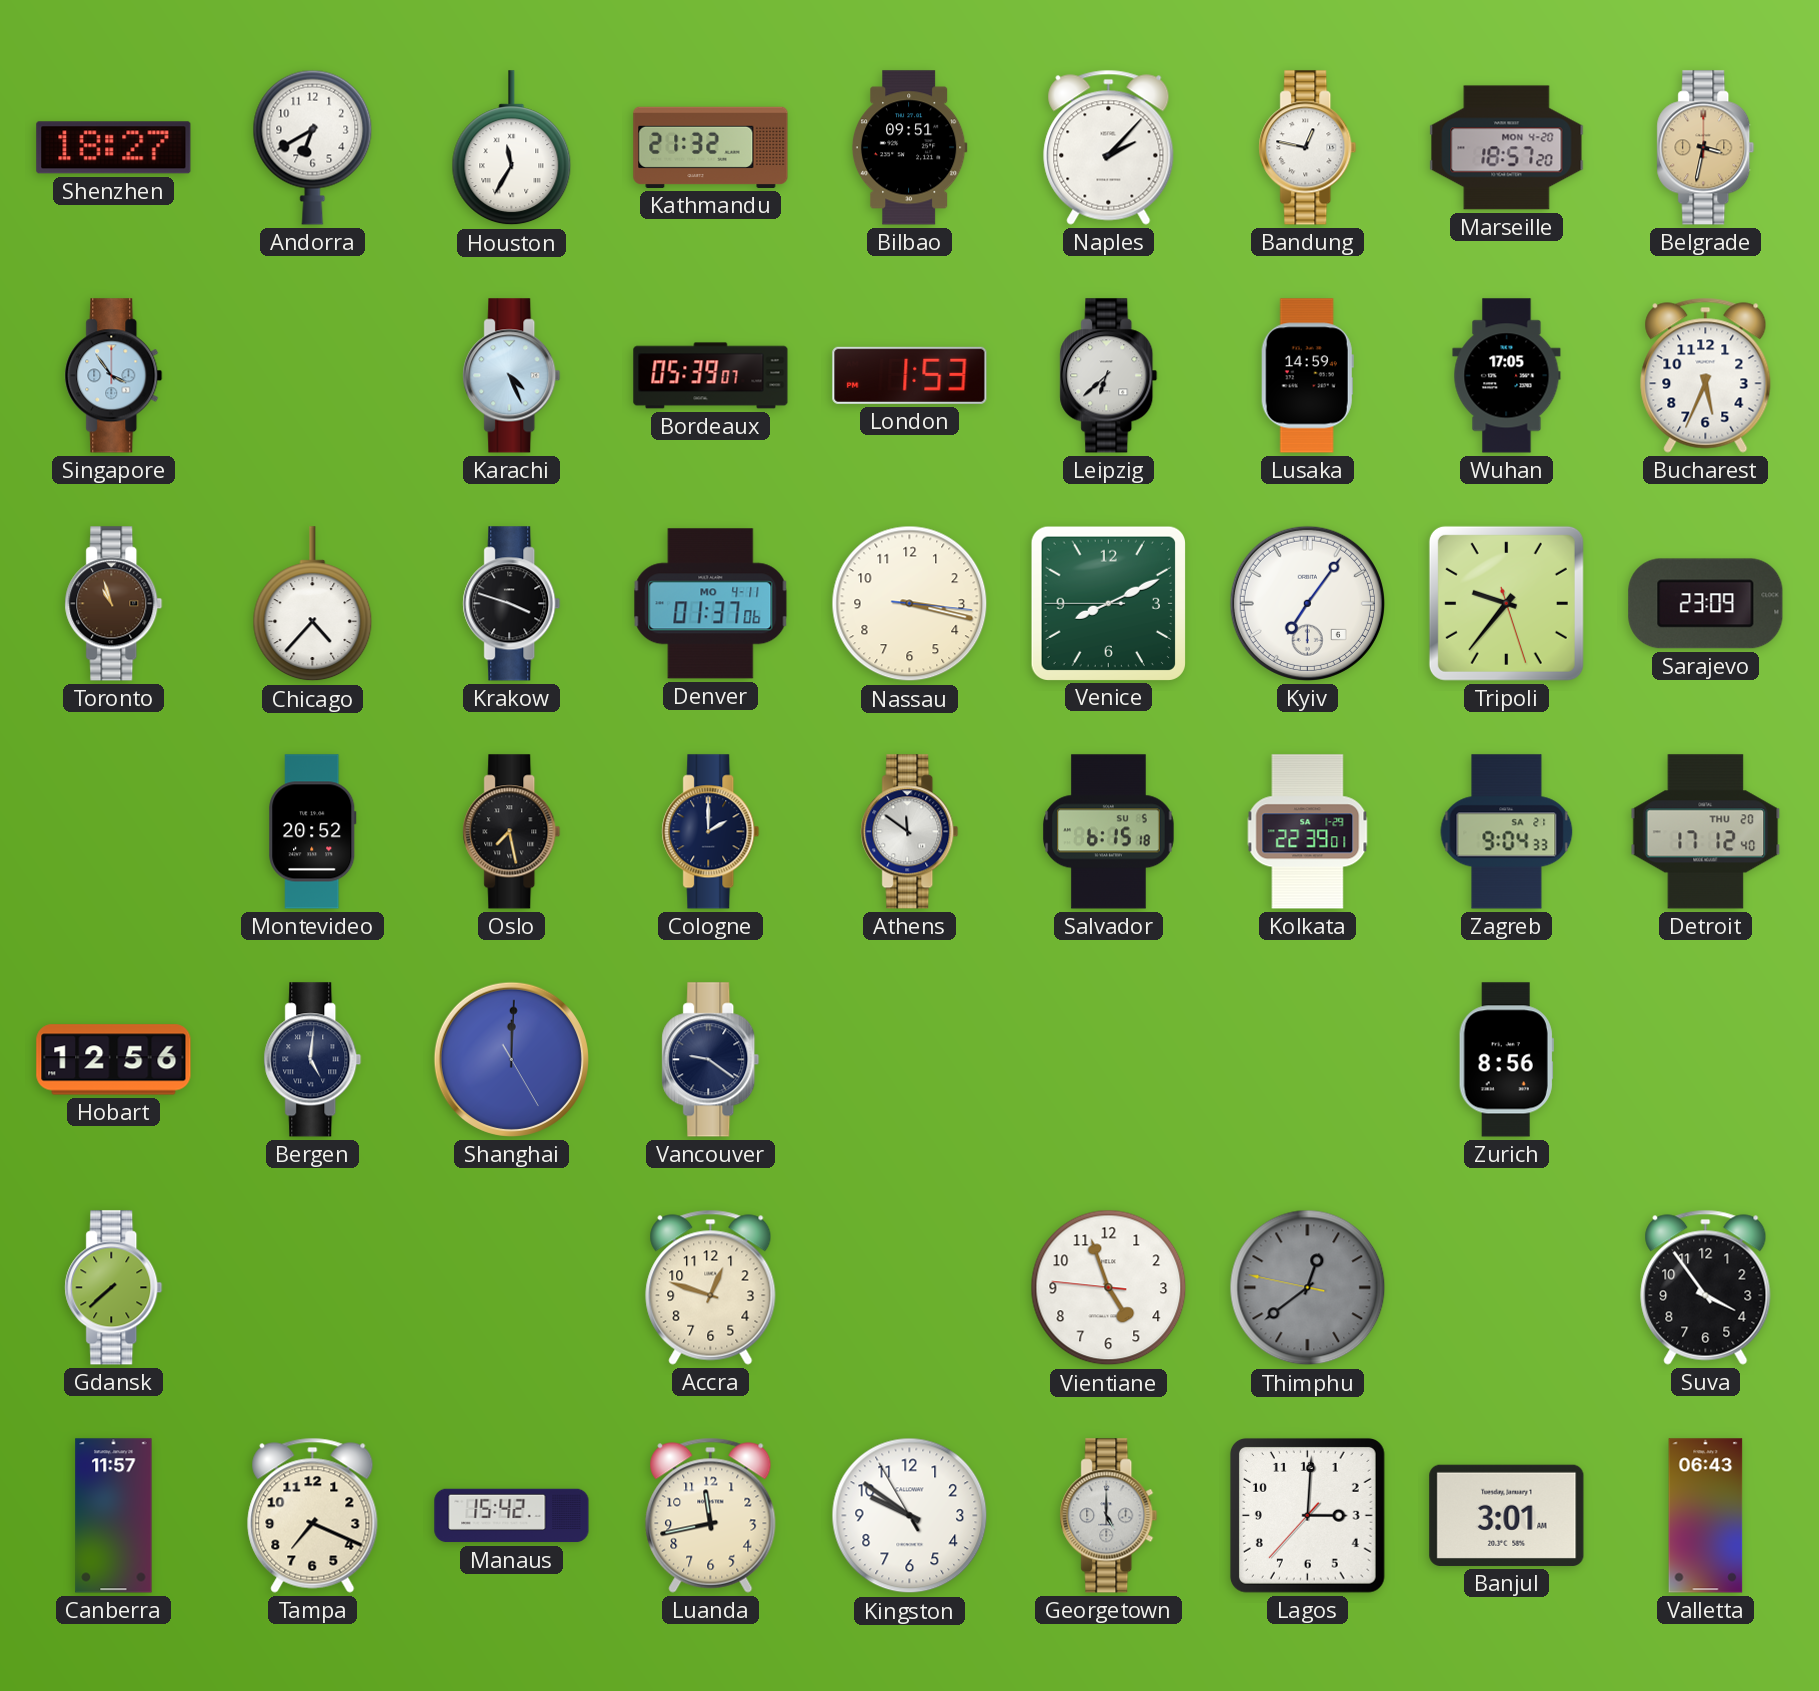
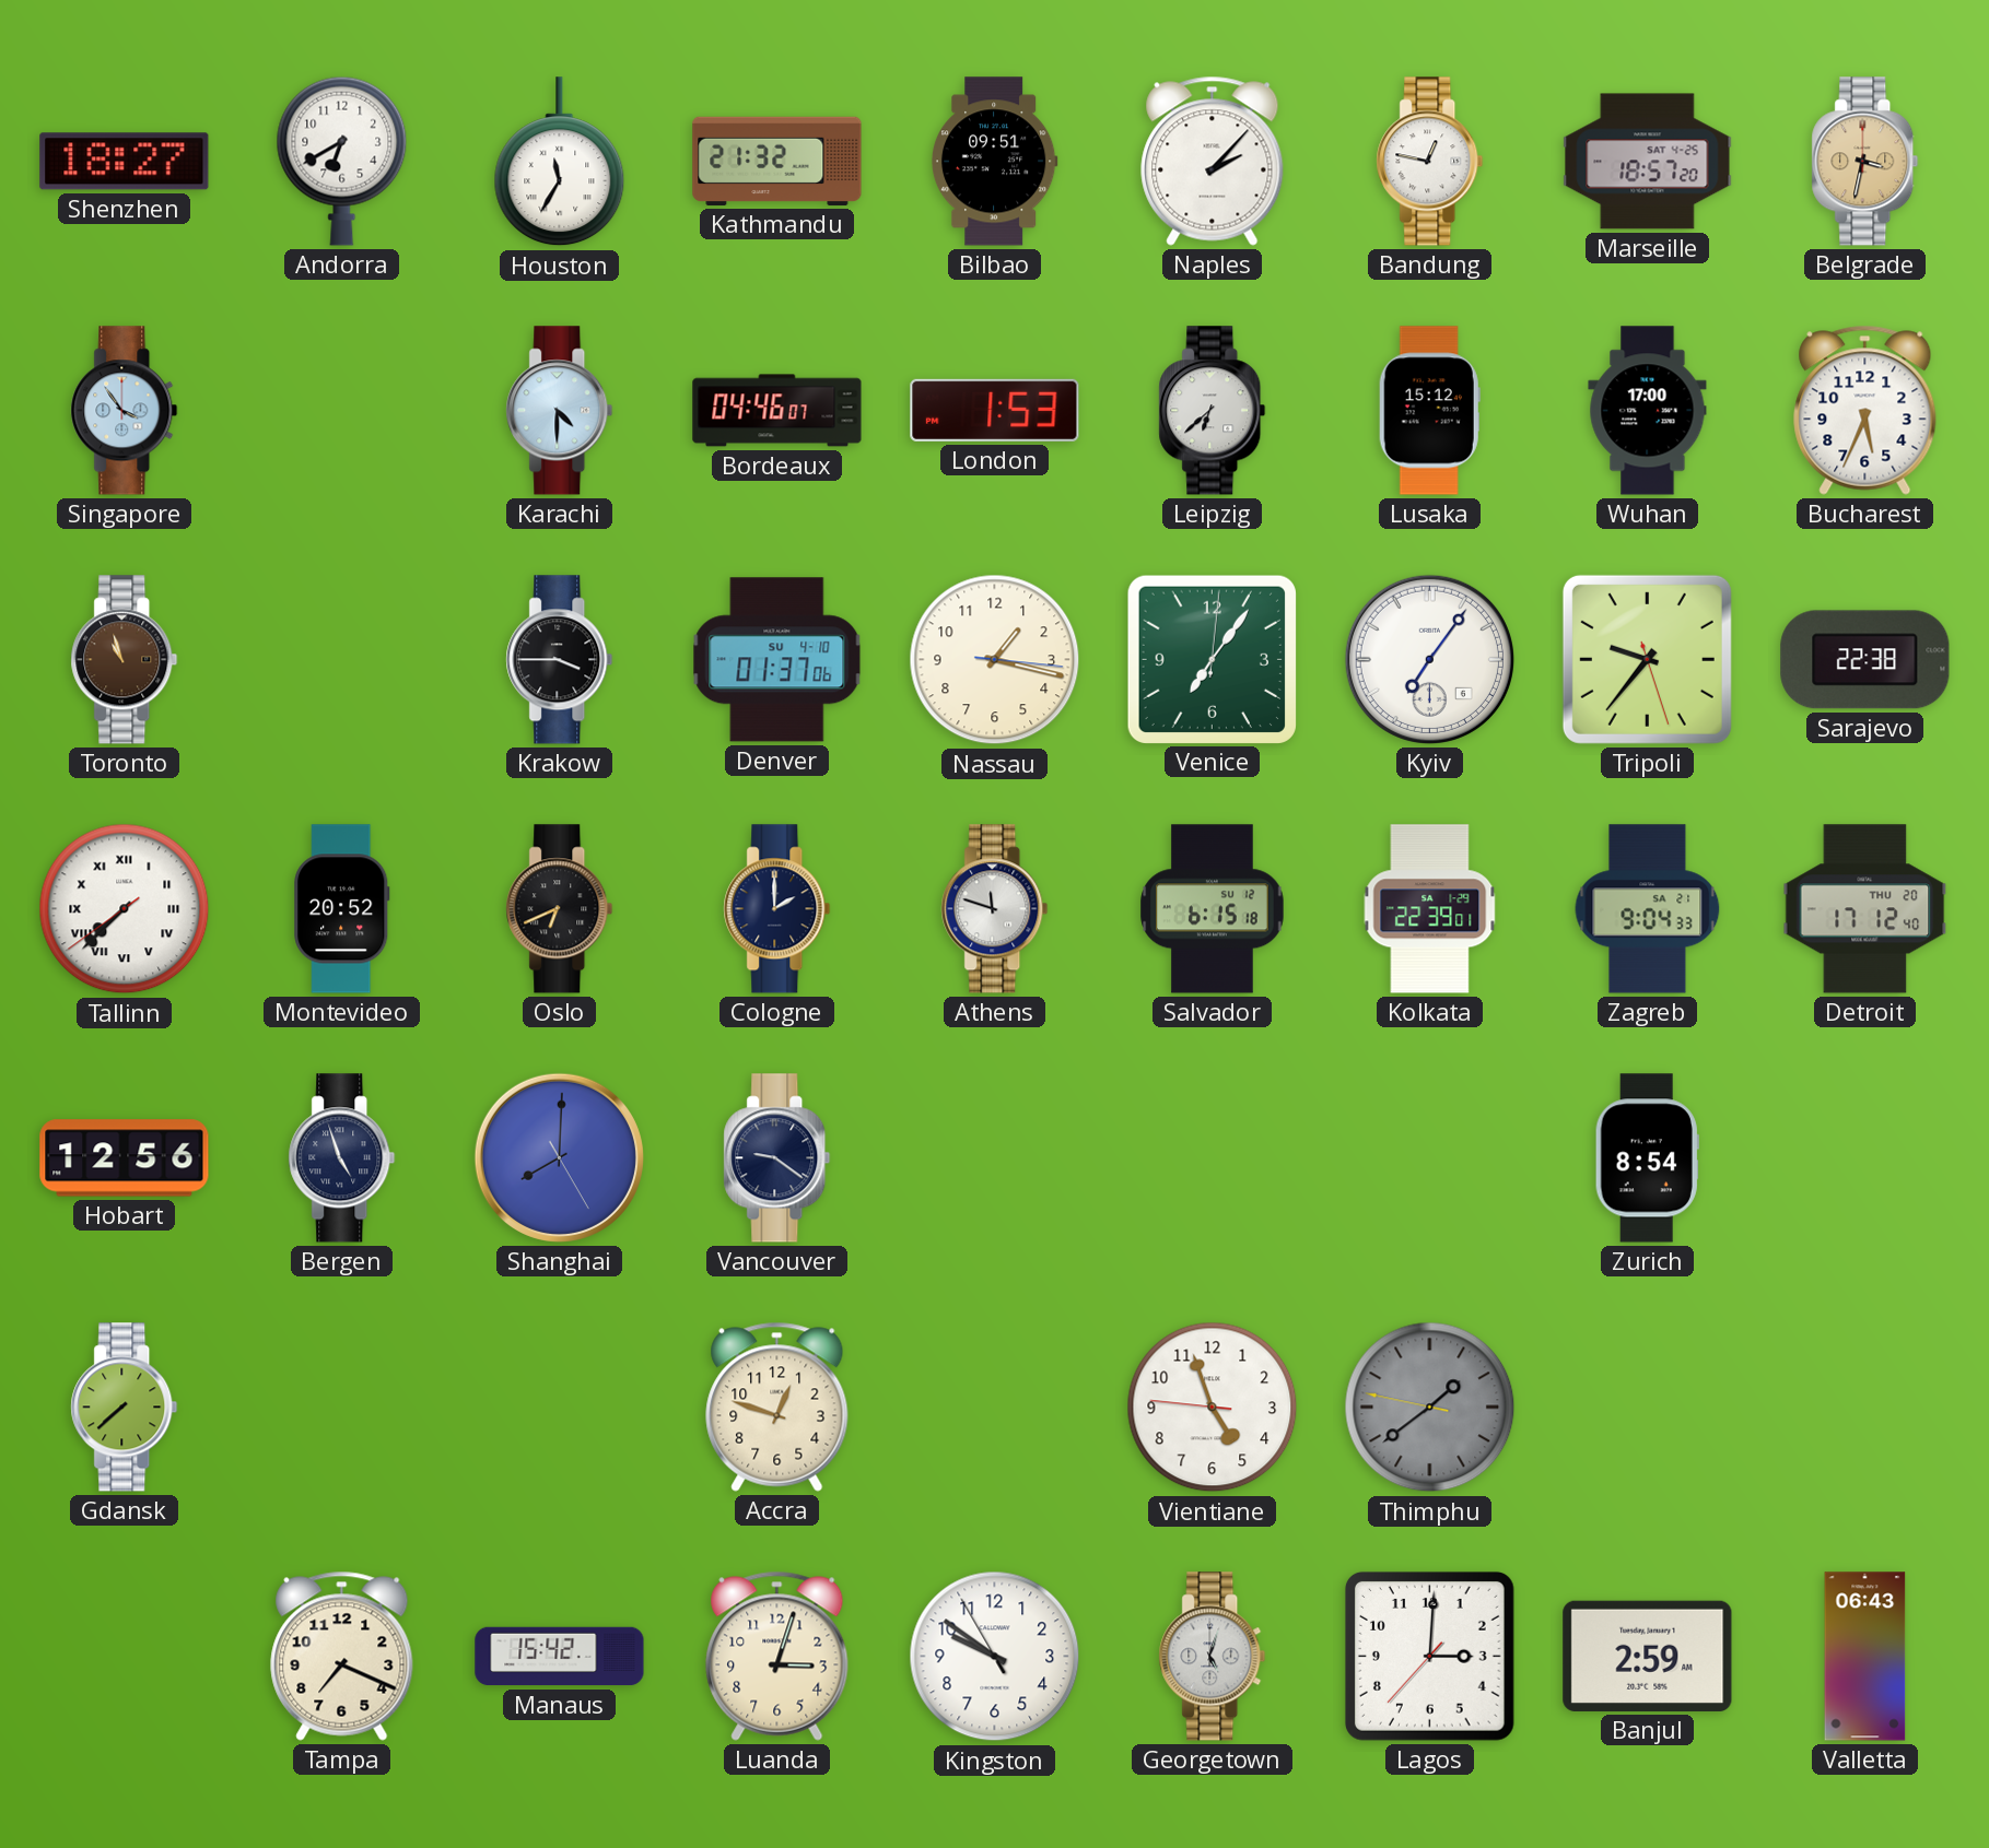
Marseille date: MON 4-20 -> SAT 4-25 (1648, 162)
Karachi: 4:26 -> 4:30 (560, 411)
Bordeaux: 05:39 -> 04:46 (777, 411)
Lusaka: 14:59 -> 15:12 (1429, 411)
Wuhan: 17:05 -> 17:00 (1648, 411)
Chicago: 4:37 -> none (313, 604)
Krakow: 3:48 -> 3:45 (560, 660)
Denver date: MO 4-11 -> SU 4-10 (777, 660)
Nassau: 3:17 -> 1:17 (995, 660)
Venice: 8:10 -> 7:06 (1212, 659)
Sarajevo: 23:09 -> 22:38 (1865, 660)
Tallinn: none -> 7:37 (125, 909)
Oslo: 7:28 -> 6:41 (560, 909)
Athens: 11:51 -> 11:48 (995, 909)
Salvador date: SU 5 -> SU 12 (1213, 909)
Bergen: 5:01 -> 4:57 (342, 1158)
Shanghai: 12:00 -> 8:00 (559, 1157)
Zurich: 8:56 -> 8:54 (1647, 1158)
Thimphu: 12:38 -> 1:38 (1430, 1408)
Suva: 3:54 -> none (1706, 1287)
Canberra: 11:57 -> none (114, 1516)
Luanda: 11:43 -> 3:03 (777, 1656)
Georgetown: 5:00 -> 5:03 (1213, 1657)
Banjul: 3:01 -> 2:59 (1648, 1656)
